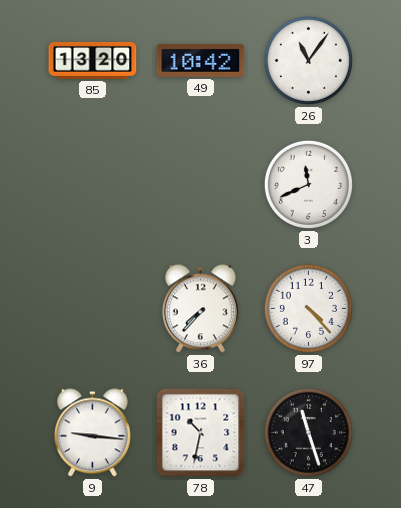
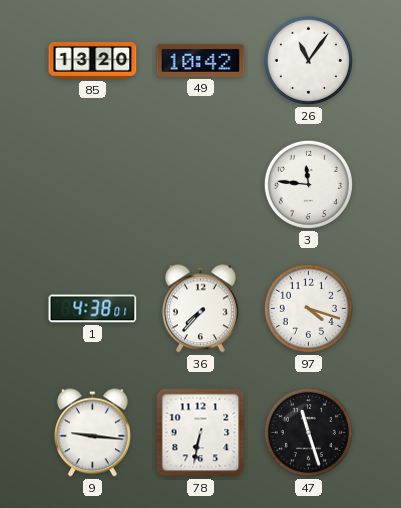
3: 11:41 -> 11:46 (308, 184)
1: none -> 4:38 (93, 309)
97: 4:23 -> 4:18 (308, 308)
78: 10:32 -> 6:32 (201, 433)
